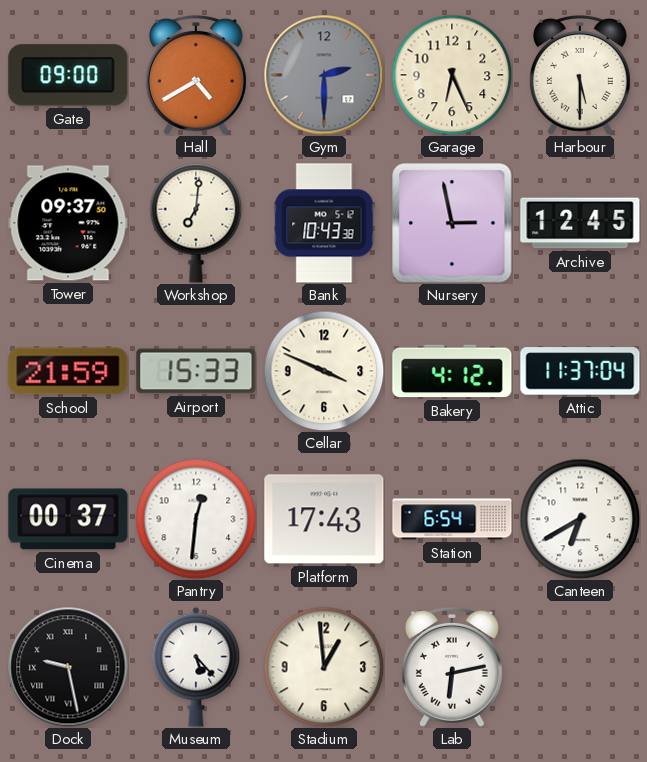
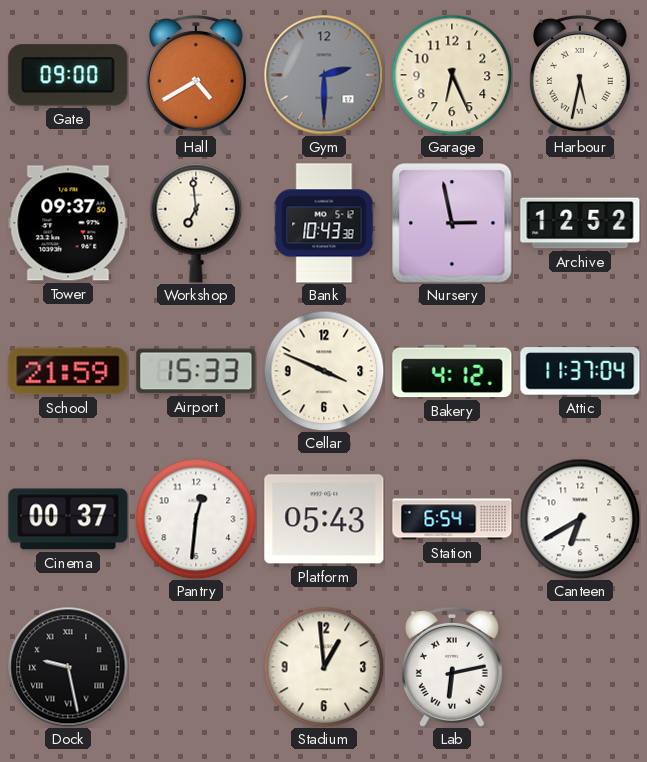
Harbour: 5:30 -> 5:32 (580, 75)
Workshop: 7:01 -> 6:59 (196, 223)
Archive: 12:45 -> 12:52 (580, 223)
Platform: 17:43 -> 05:43 (324, 519)
Museum: 5:23 -> none (196, 667)
